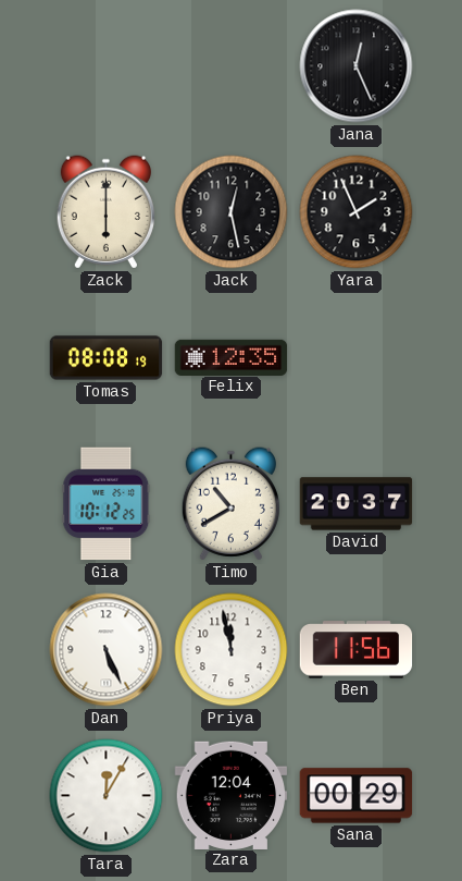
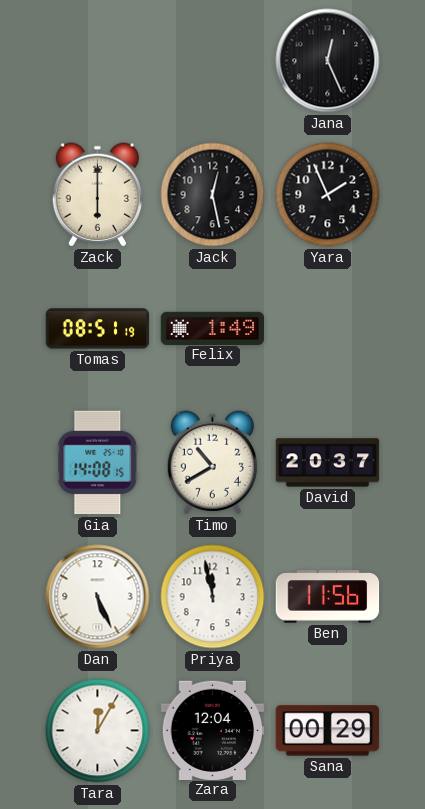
Tomas: 08:08 -> 08:51 (98, 329)
Felix: 12:35 -> 1:49 (213, 328)
Gia: 10:12 -> 14:08 (98, 463)
